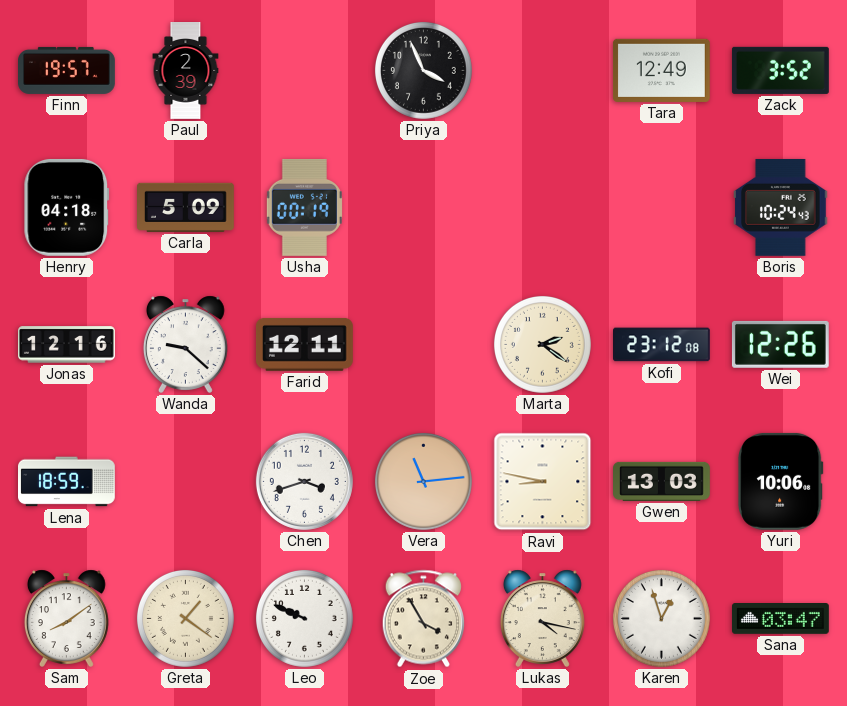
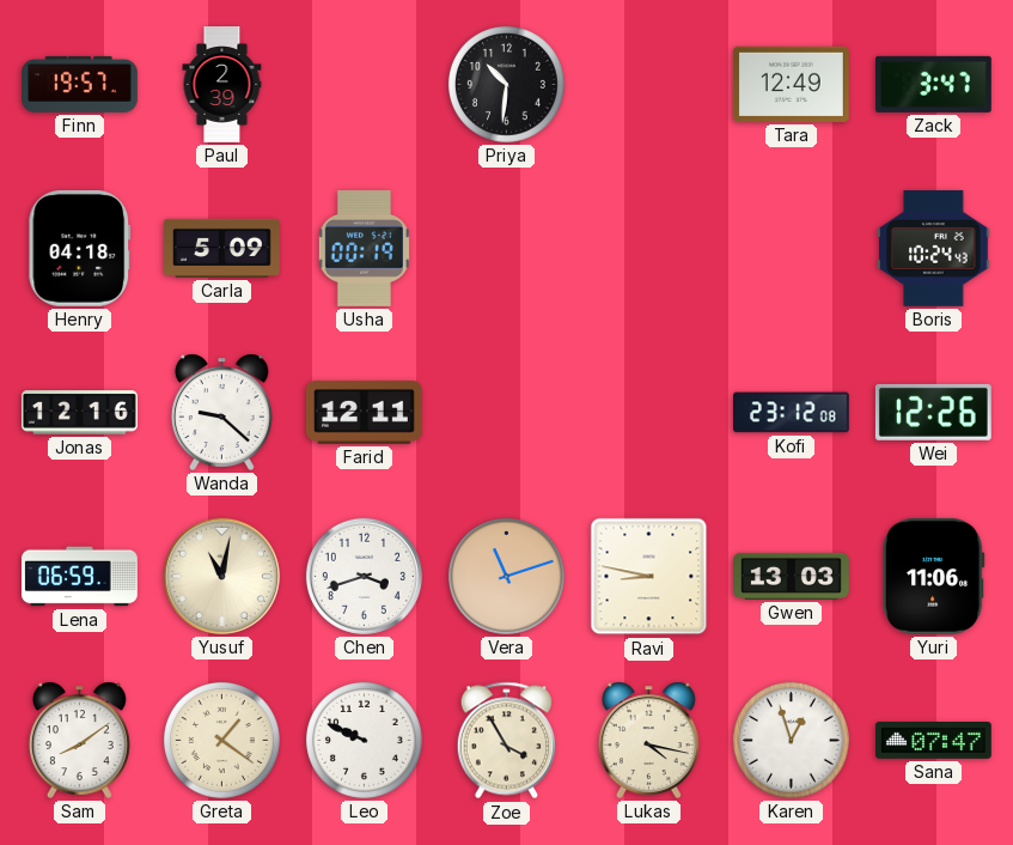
Priya: 3:56 -> 10:31 (506, 84)
Zack: 3:52 -> 3:47 (933, 84)
Marta: 2:21 -> none (542, 344)
Lena: 18:59 -> 06:59 (80, 577)
Yusuf: none -> 11:02 (221, 576)
Vera: 11:14 -> 11:12 (506, 576)
Yuri: 10:06 -> 11:06 (934, 576)
Sana: 03:47 -> 07:47 (934, 741)
